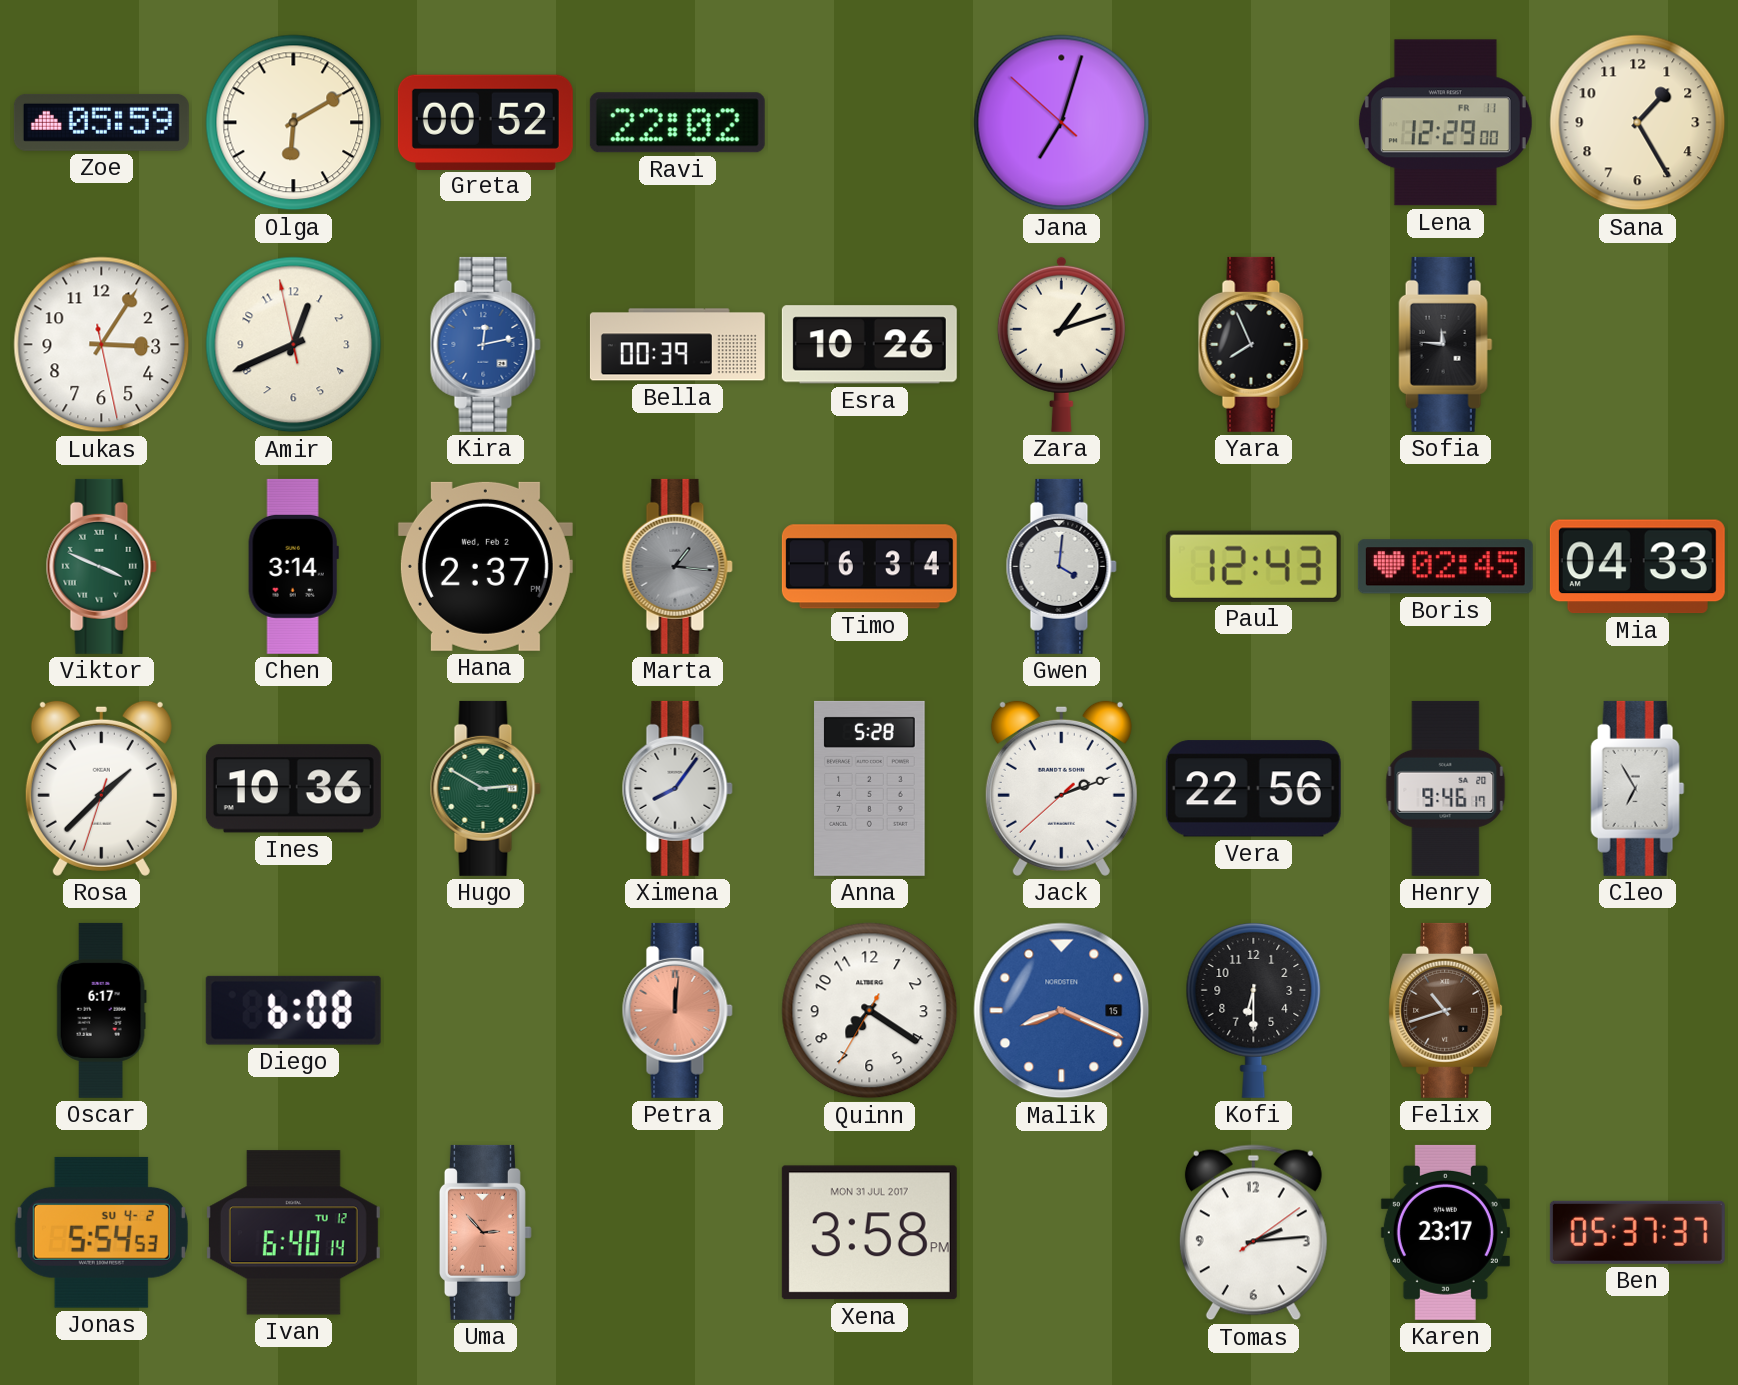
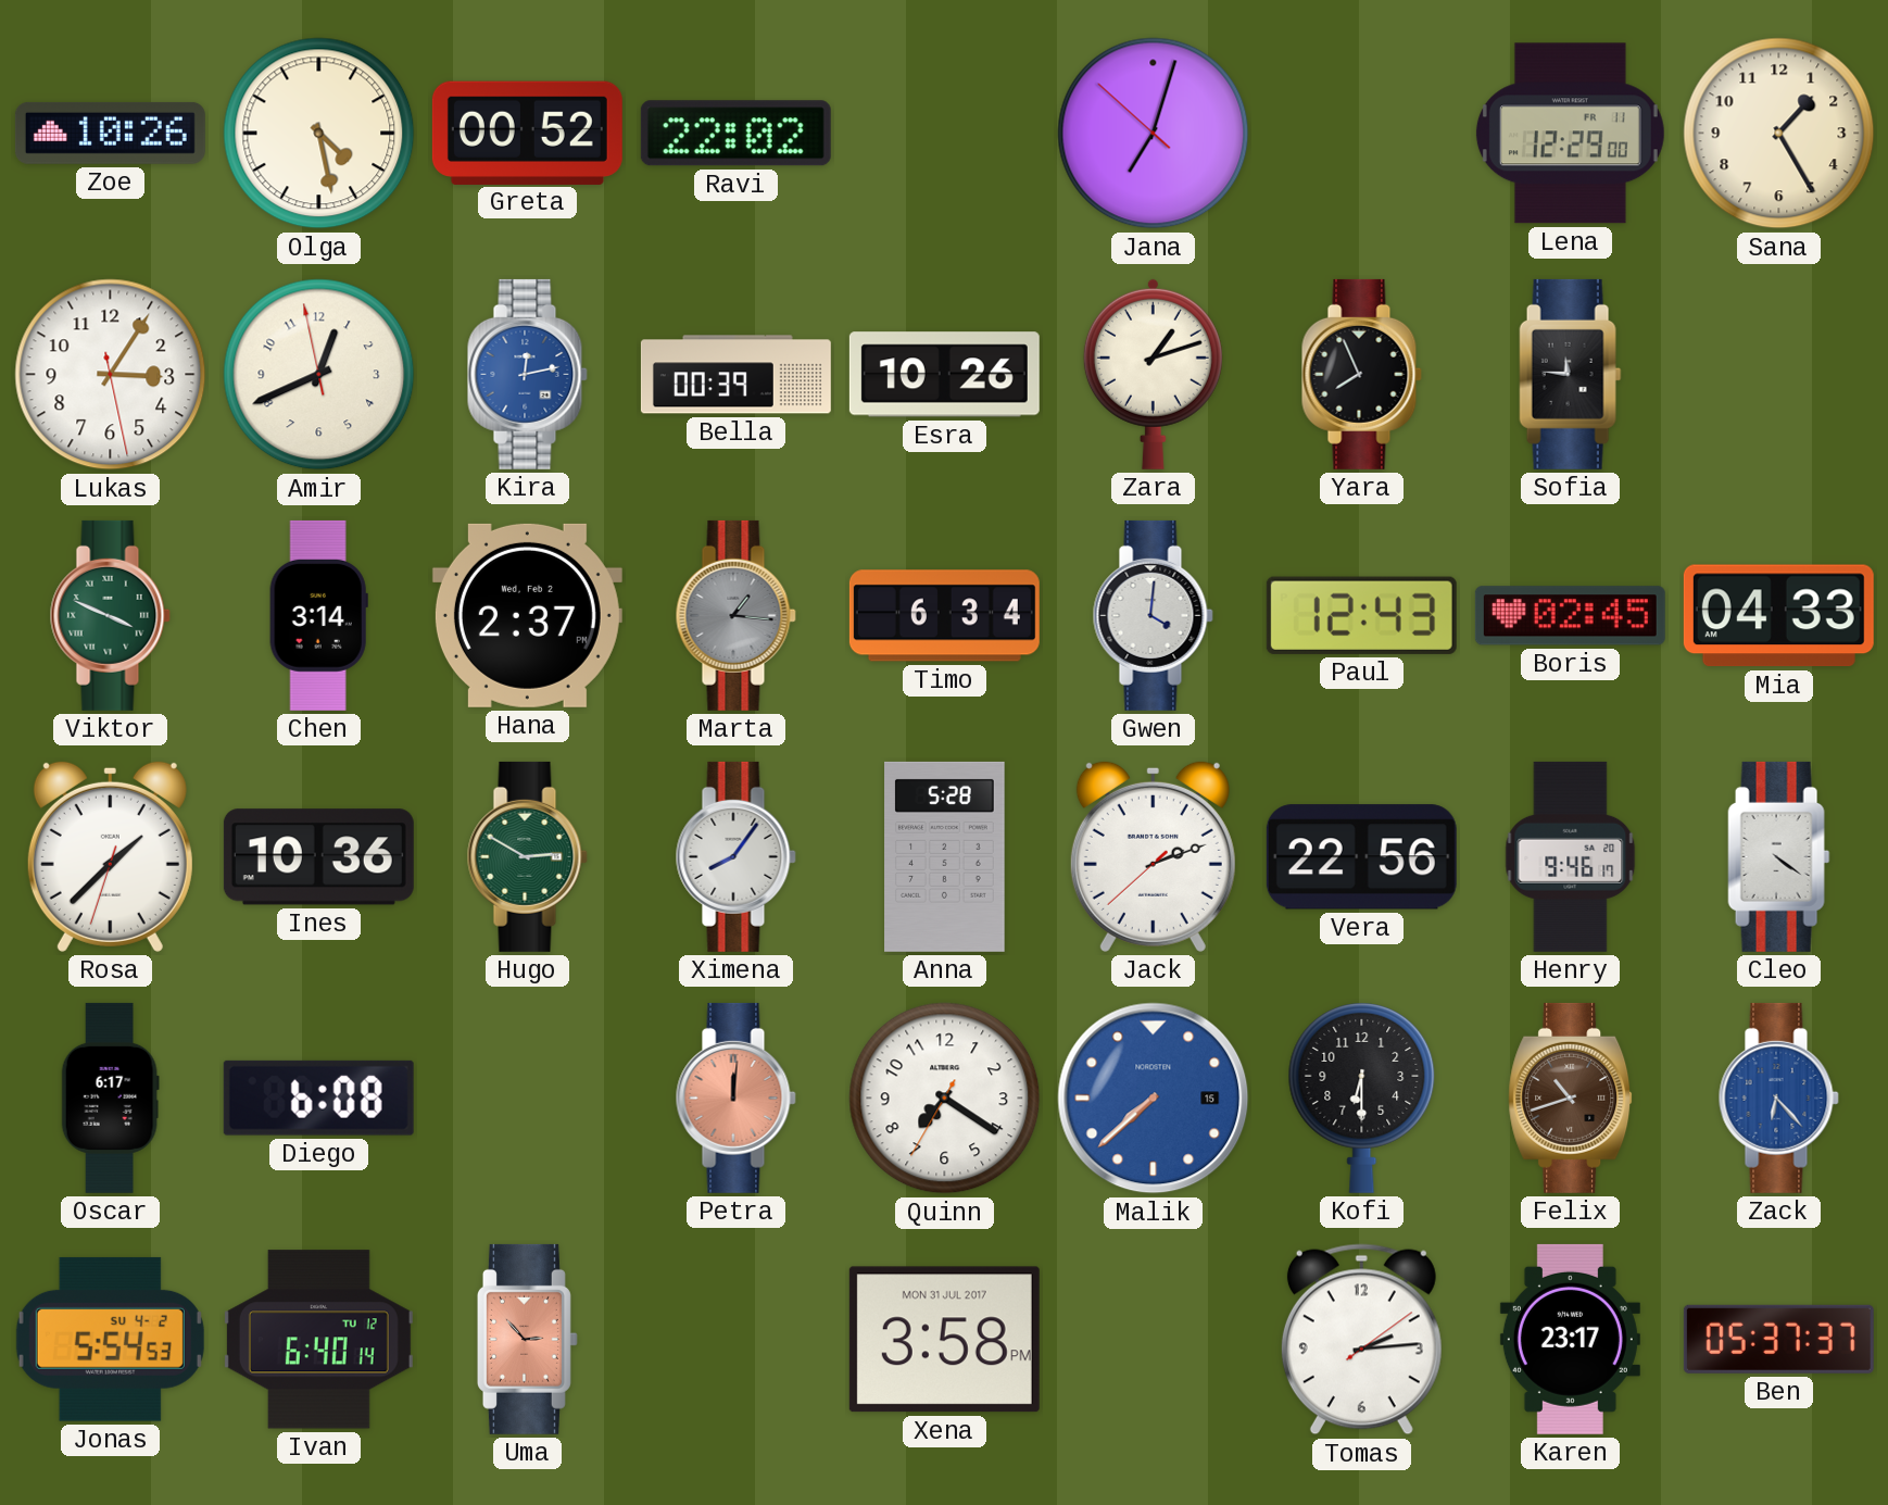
Zoe: 05:59 -> 10:26 (110, 133)
Olga: 6:10 -> 4:28 (319, 134)
Cleo: 6:55 -> 4:21 (1779, 856)
Malik: 8:19 -> 7:38 (1154, 1099)
Zack: none -> 6:23 (1778, 1098)
